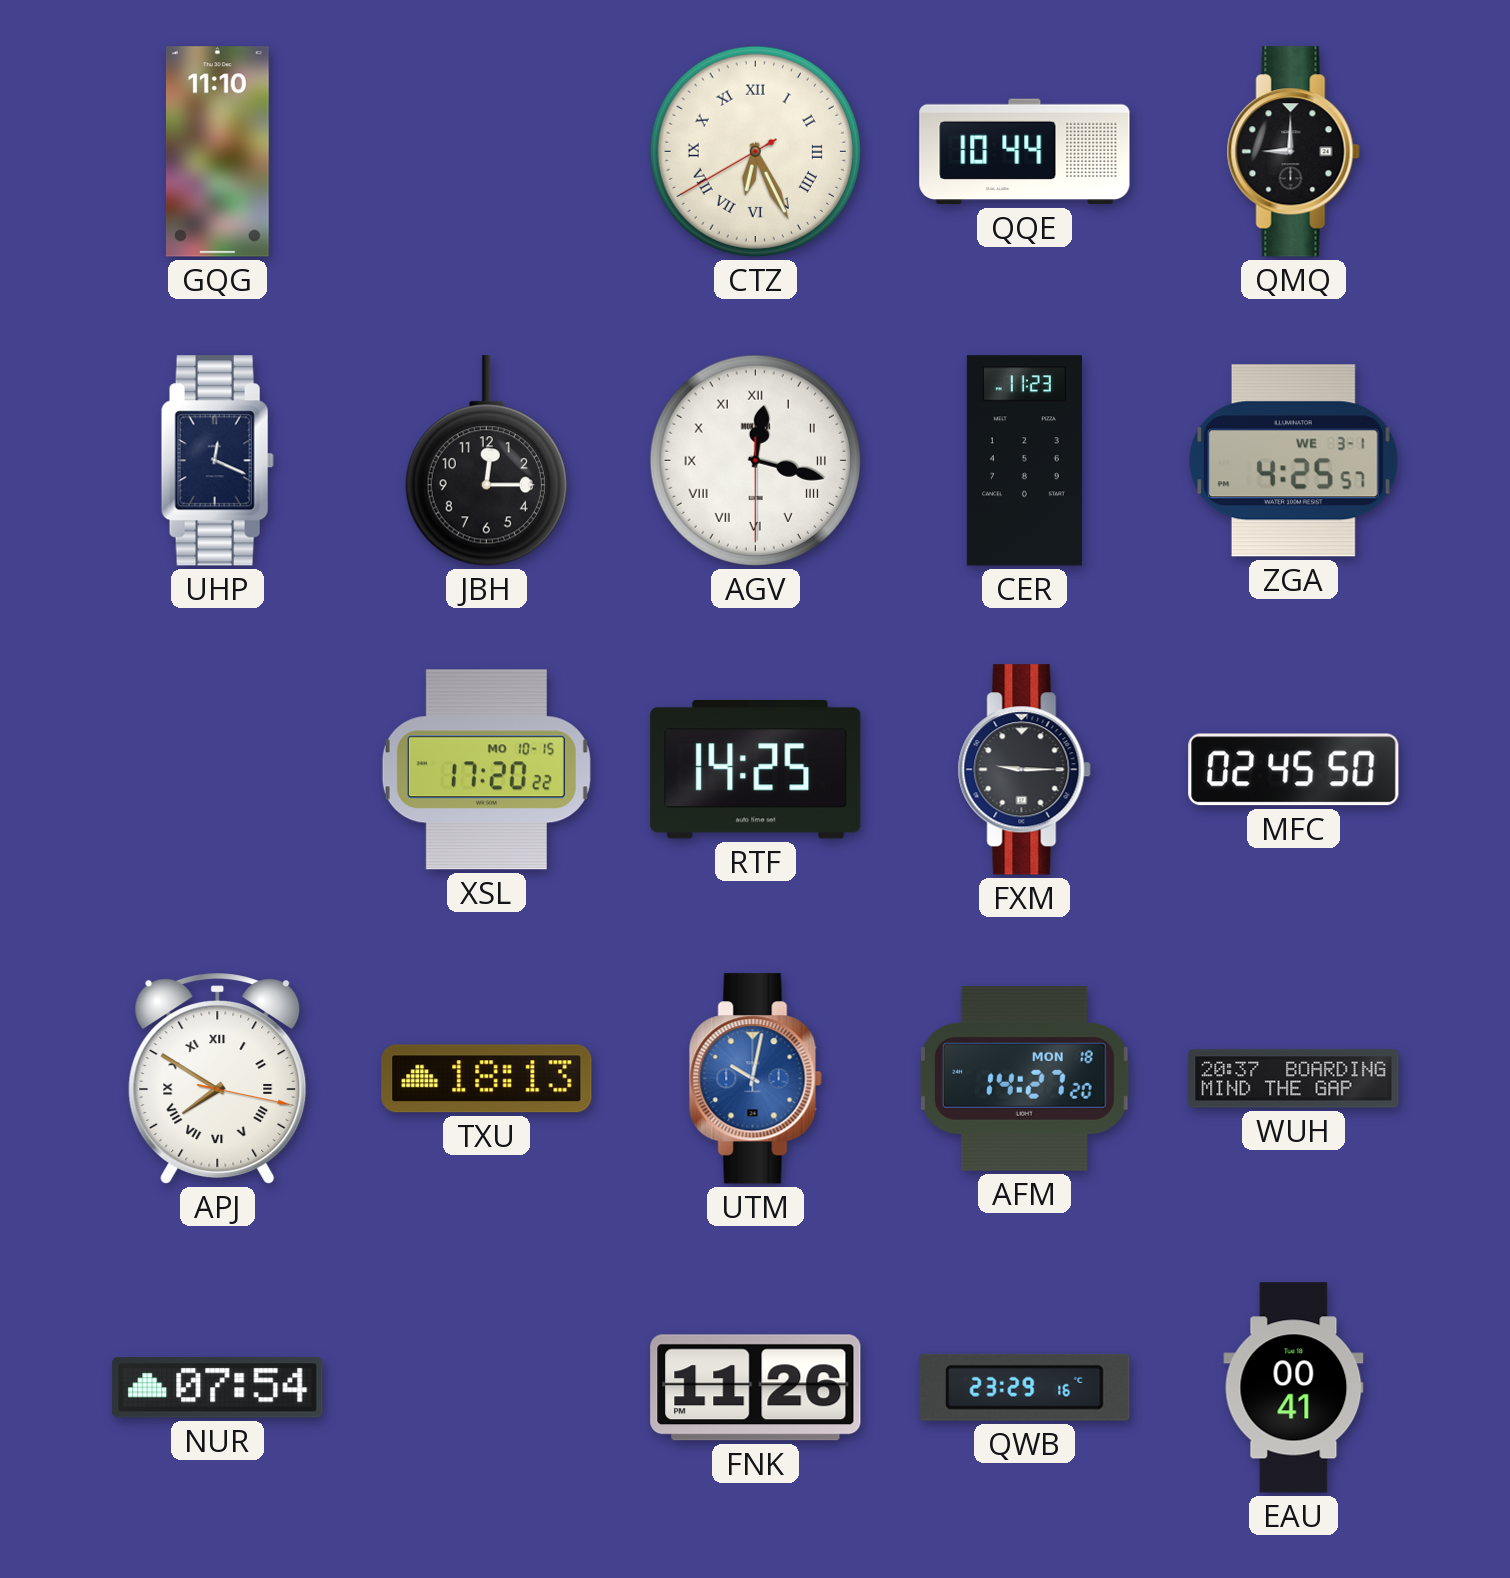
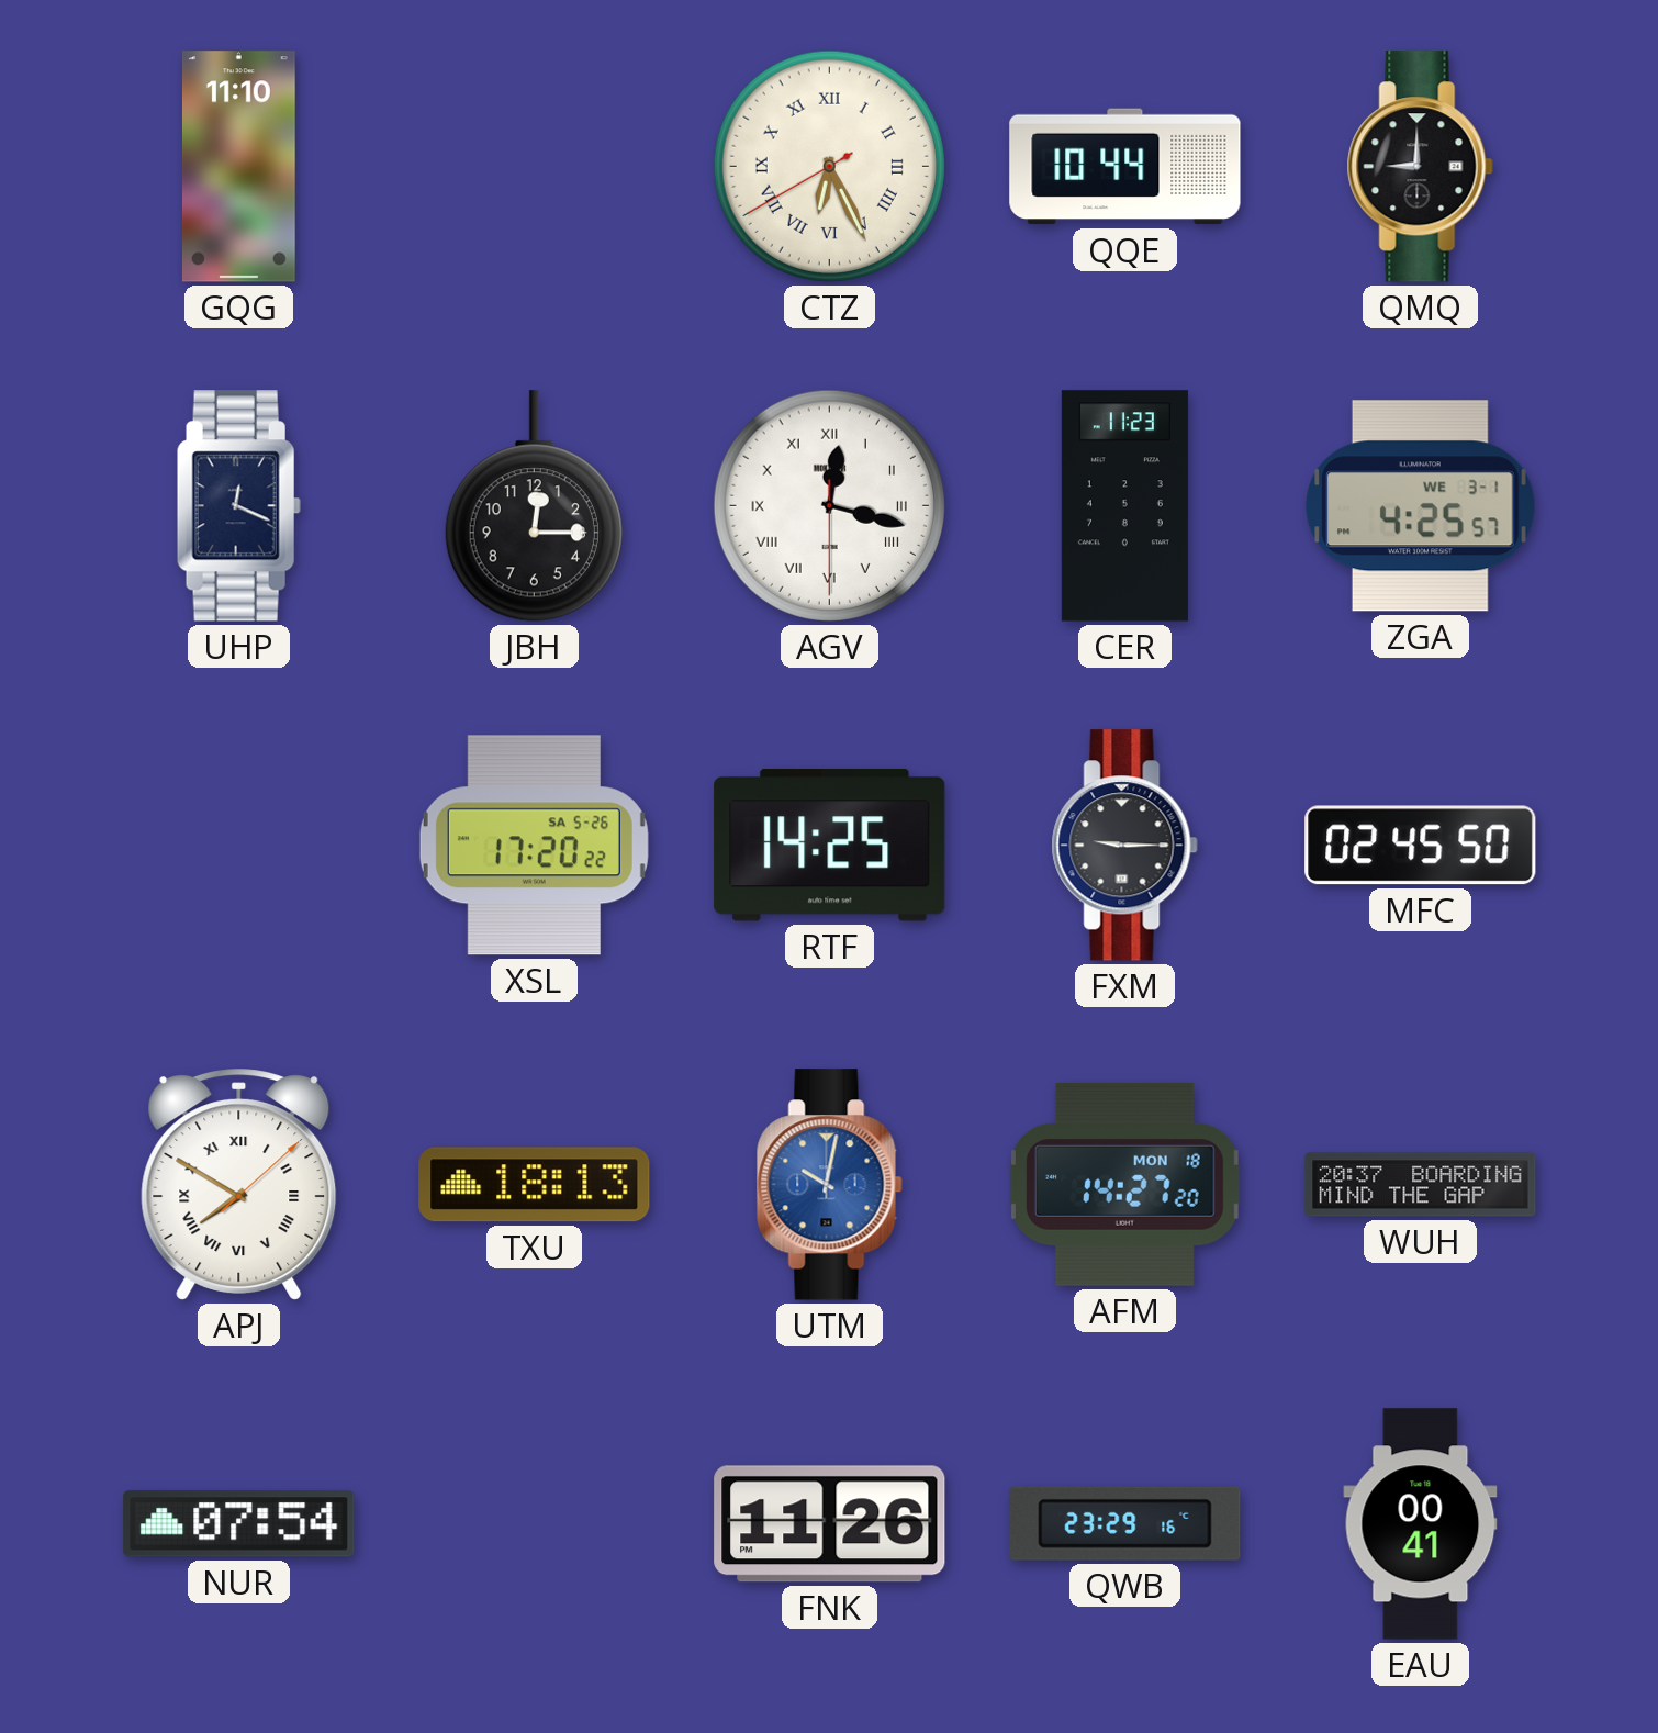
XSL date: MO 10-15 -> SA 5-26 (534, 846)
APJ: 7:50:17 -> 7:50:08 (239, 1185)
